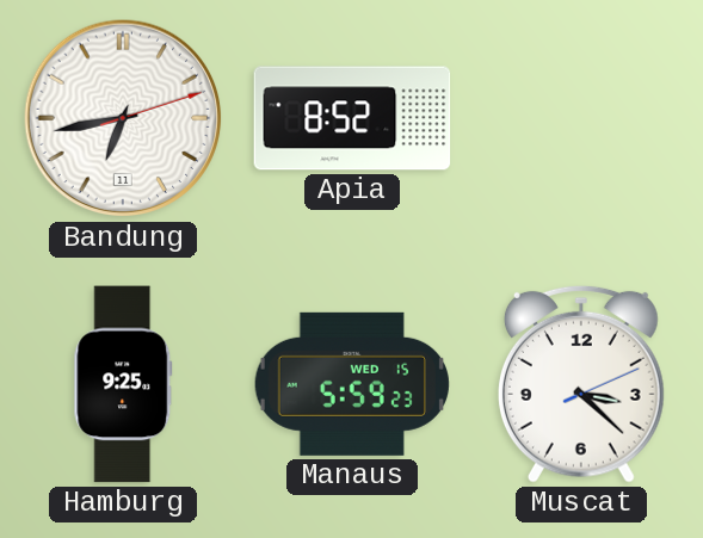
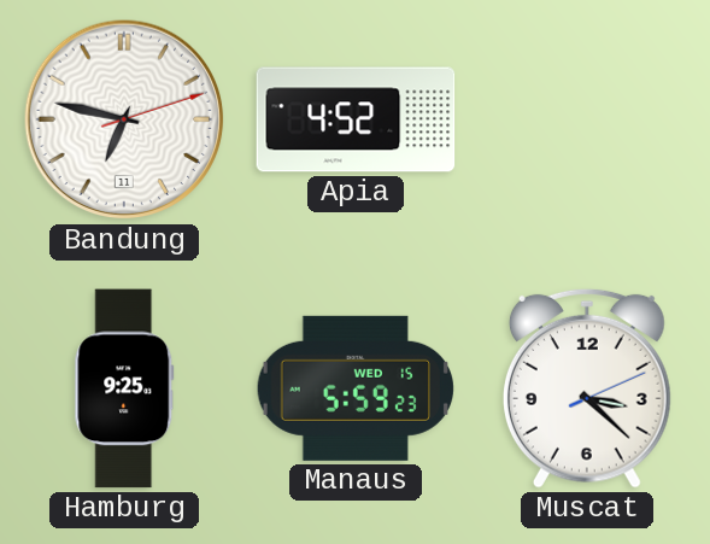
Bandung: 6:43 -> 6:47 (124, 119)
Apia: 8:52 -> 4:52 (356, 119)
